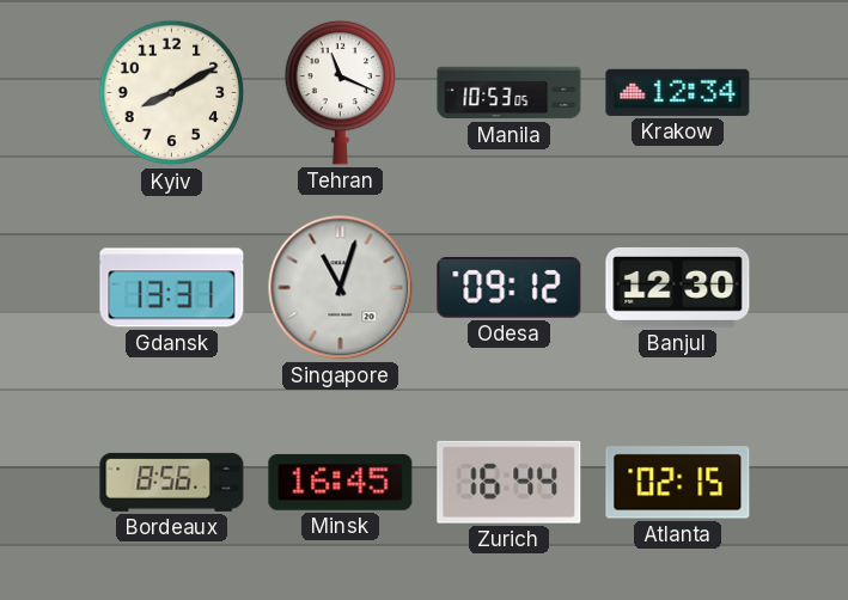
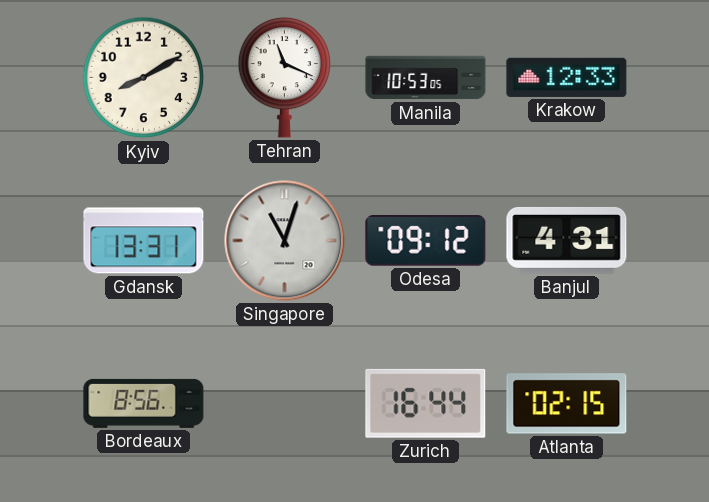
Krakow: 12:34 -> 12:33 (567, 77)
Banjul: 12:30 -> 4:31 (567, 240)
Minsk: 16:45 -> none (341, 482)
